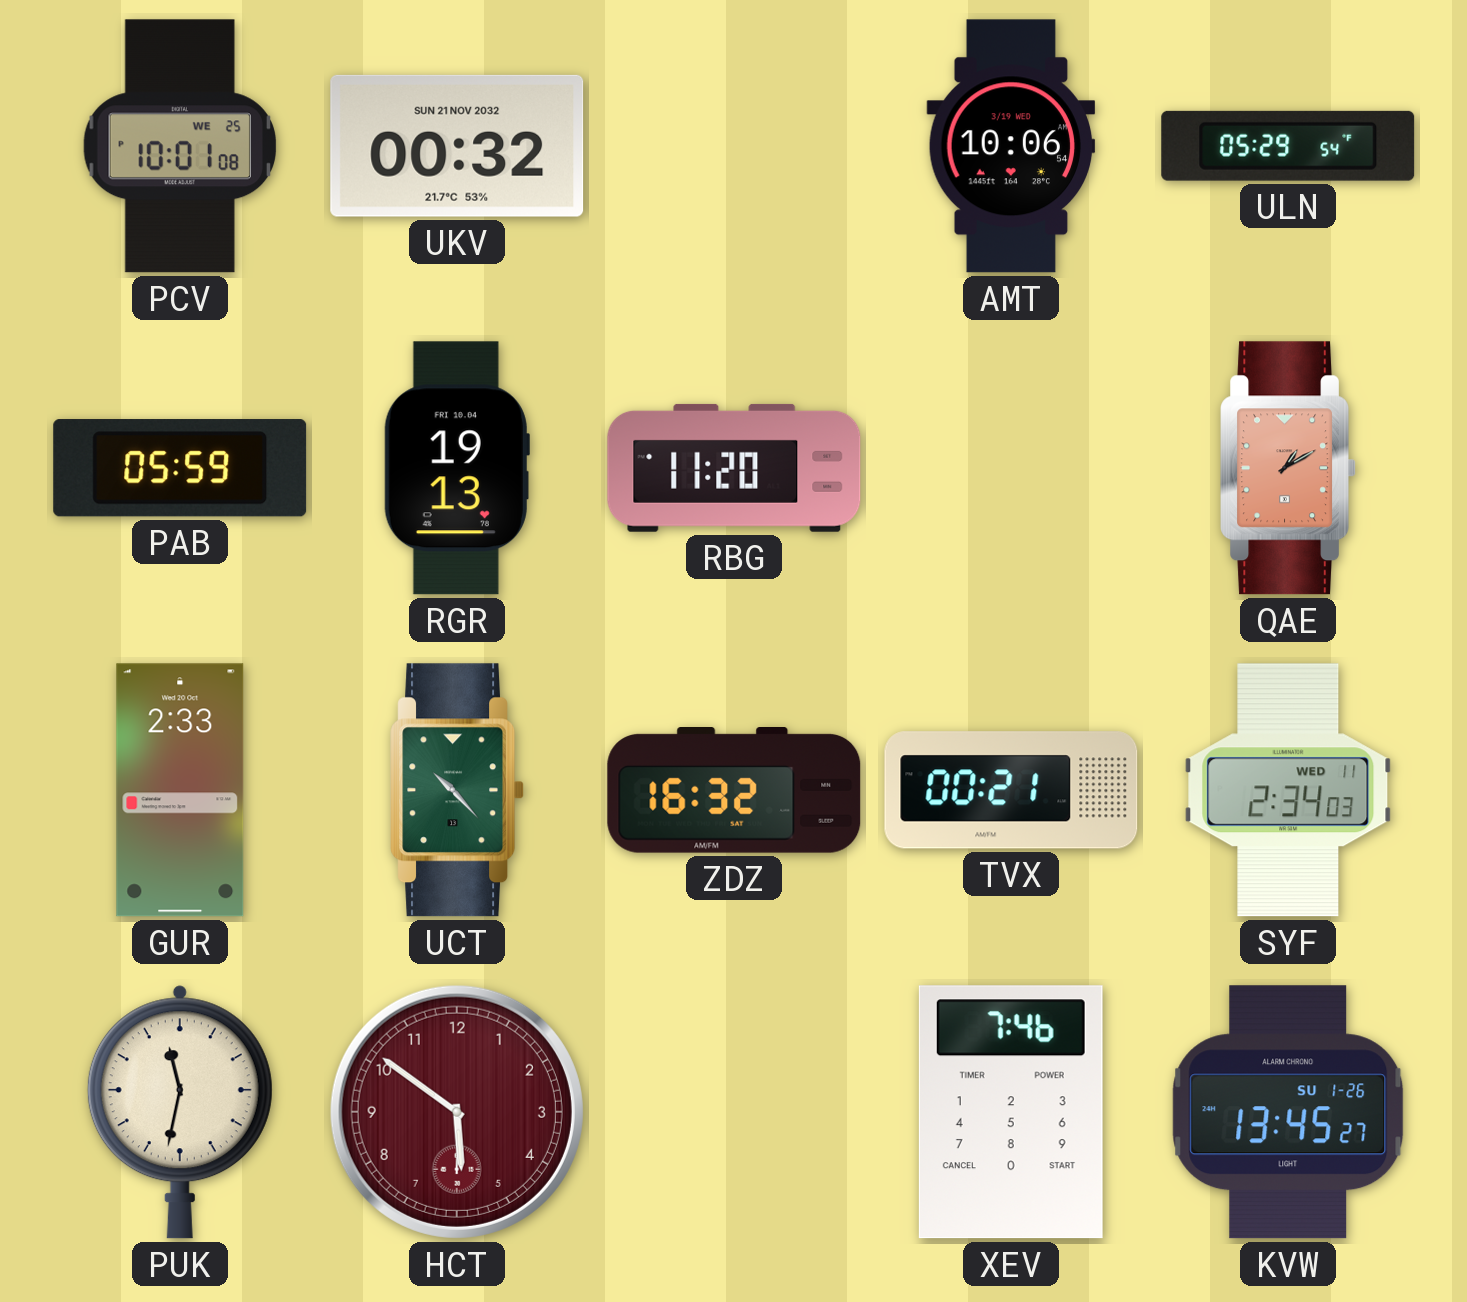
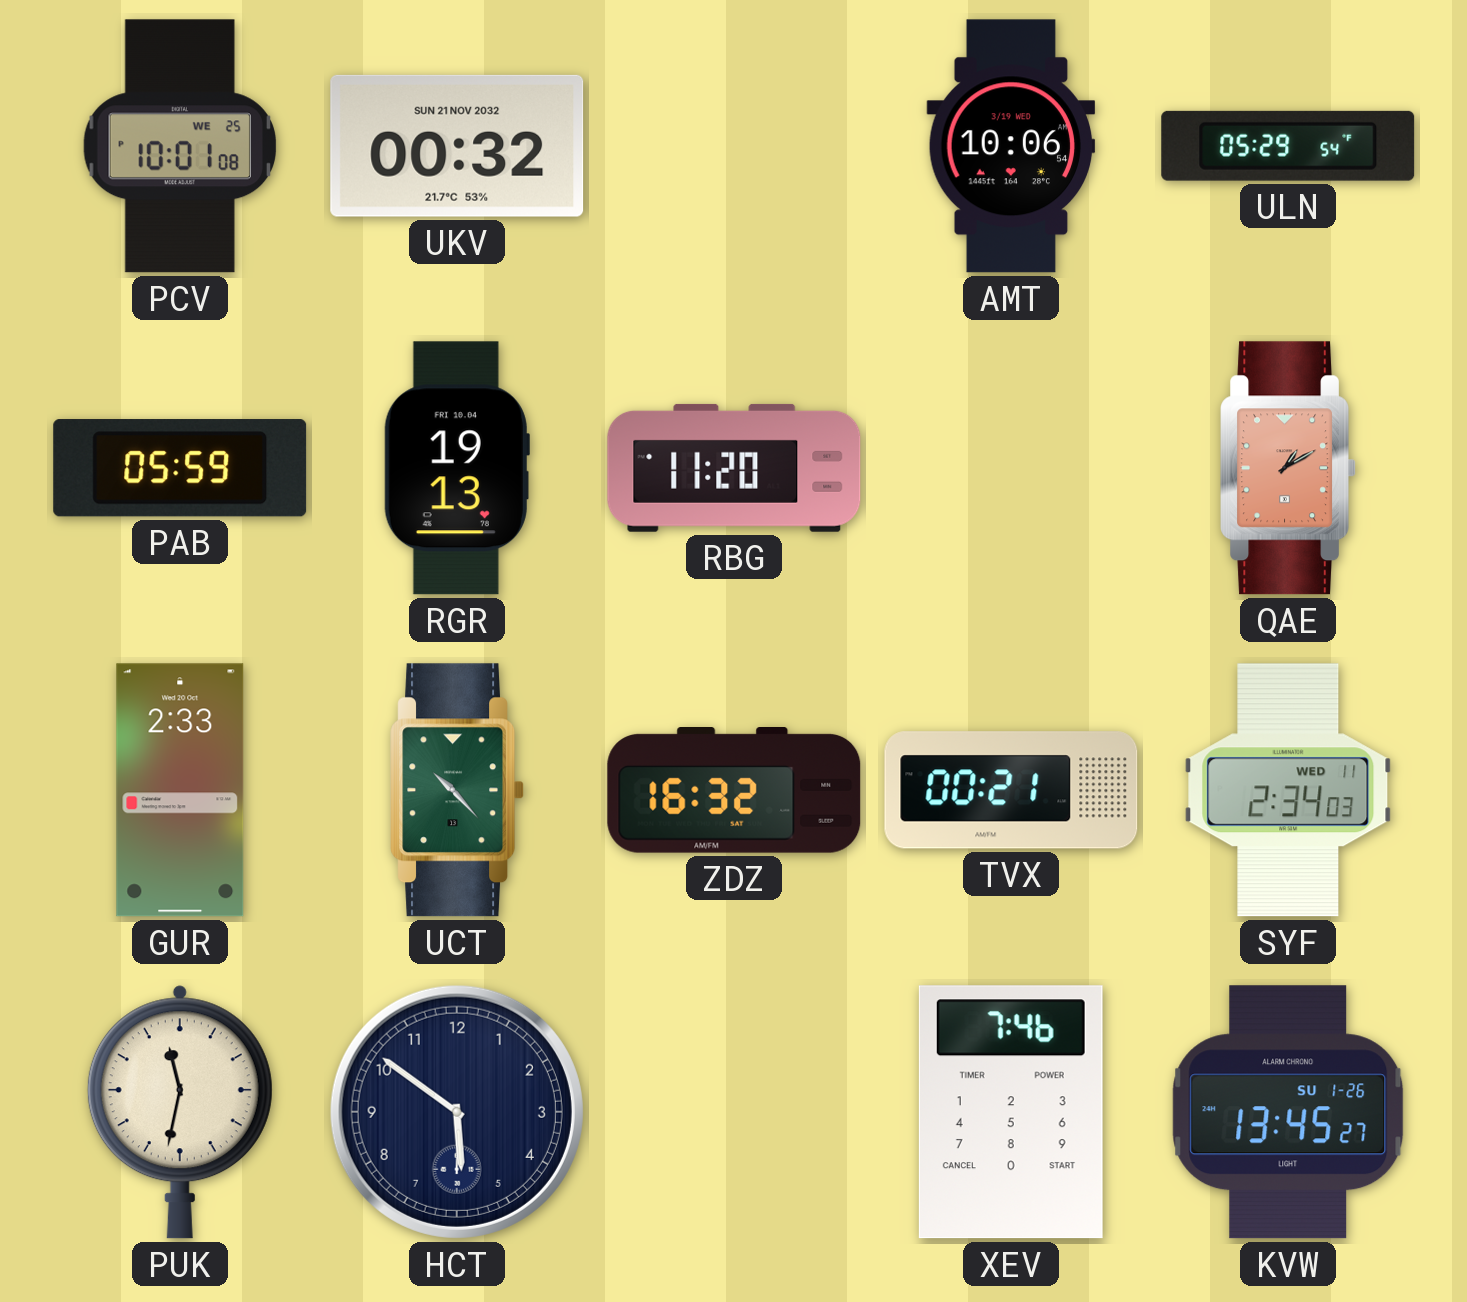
HCT dial: burgundy -> navy (457, 1112)
